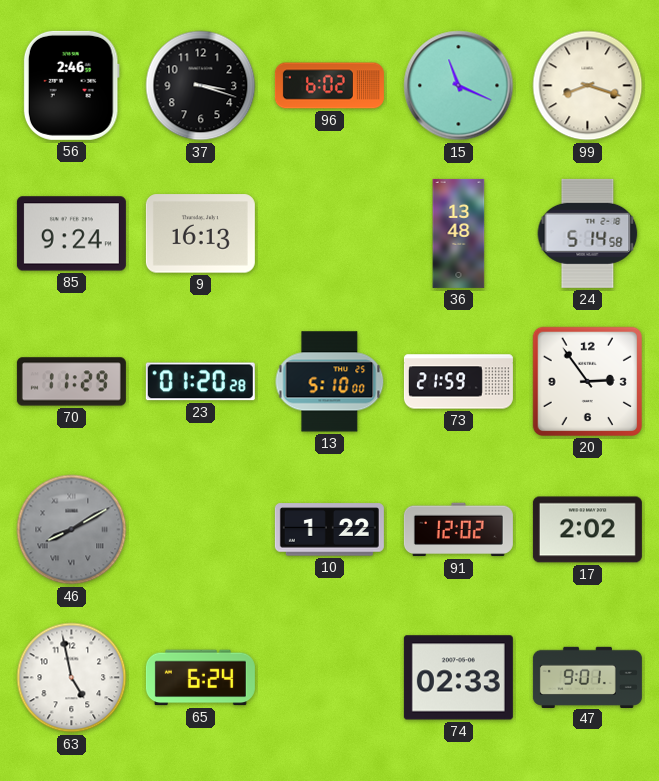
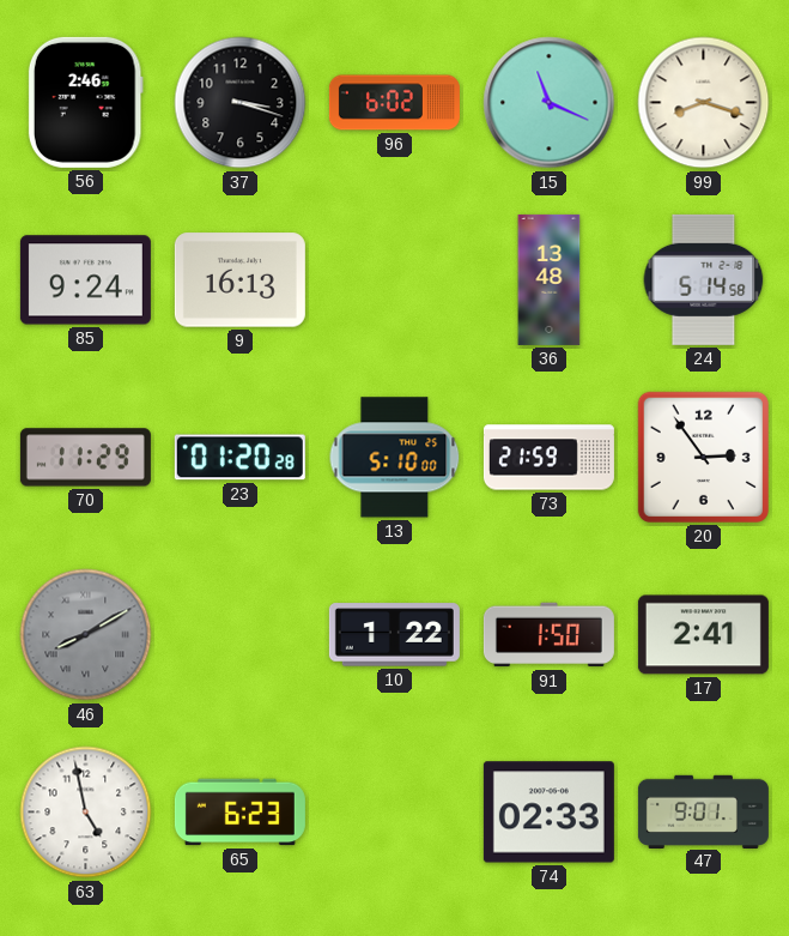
91: 12:02 -> 1:50 (548, 635)
17: 2:02 -> 2:41 (703, 635)
65: 6:24 -> 6:23 (239, 813)
